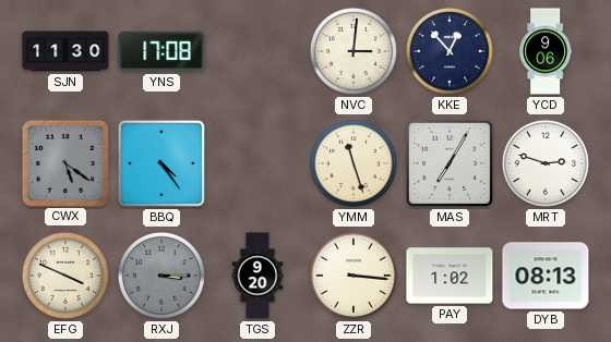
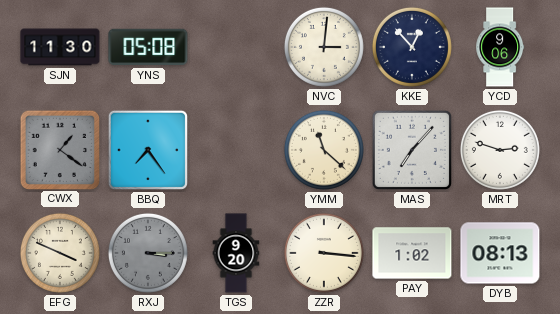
YNS: 17:08 -> 05:08 (148, 47)
CWX: 5:21 -> 1:21 (59, 149)
BBQ: 4:24 -> 7:24 (148, 150)
YMM: 11:27 -> 11:22 (324, 150)
MAS: 7:05 -> 7:07 (412, 150)
